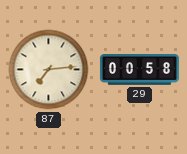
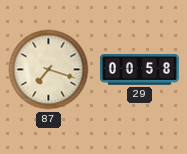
87: 7:14 -> 7:18 (49, 70)
